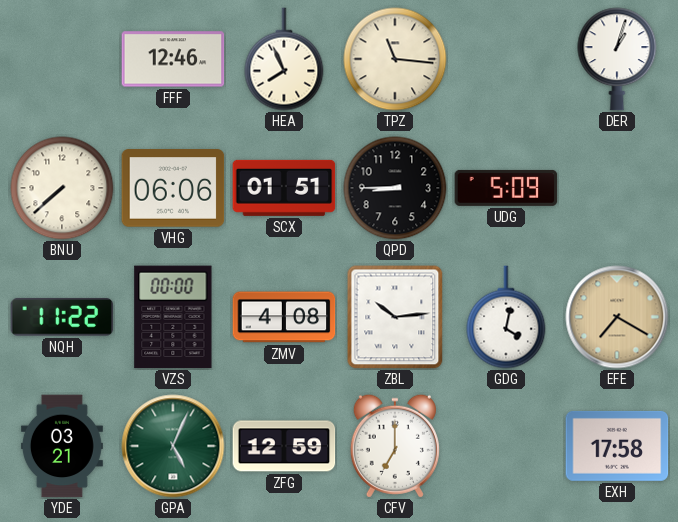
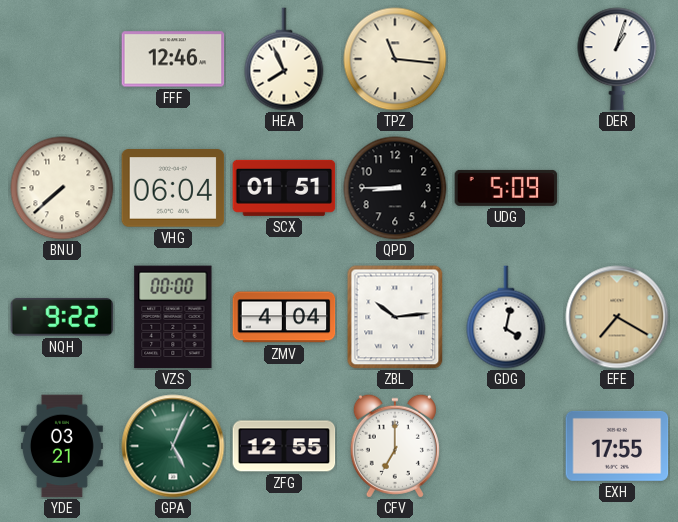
VHG: 06:06 -> 06:04 (173, 188)
NQH: 11:22 -> 9:22 (62, 317)
ZMV: 4:08 -> 4:04 (284, 317)
ZFG: 12:59 -> 12:55 (284, 446)
EXH: 17:58 -> 17:55 (617, 446)
